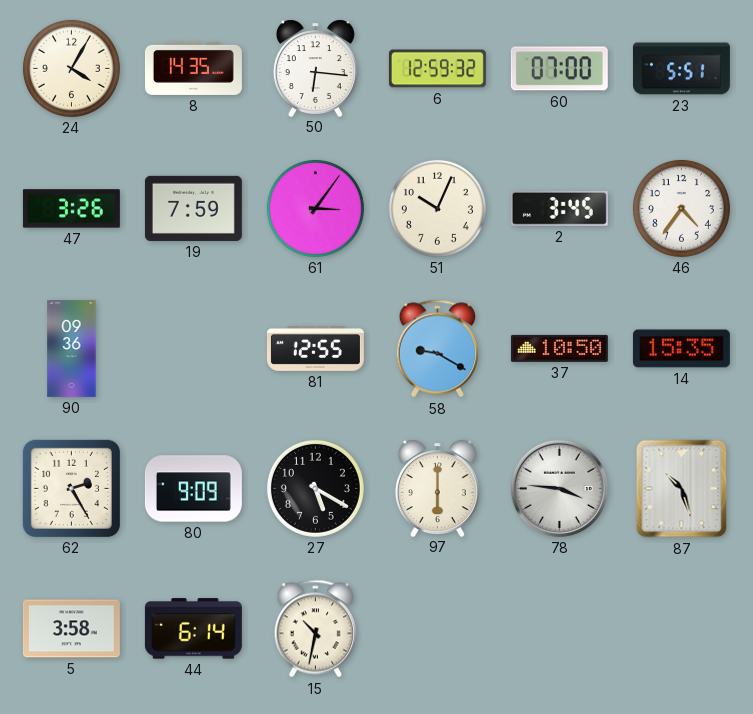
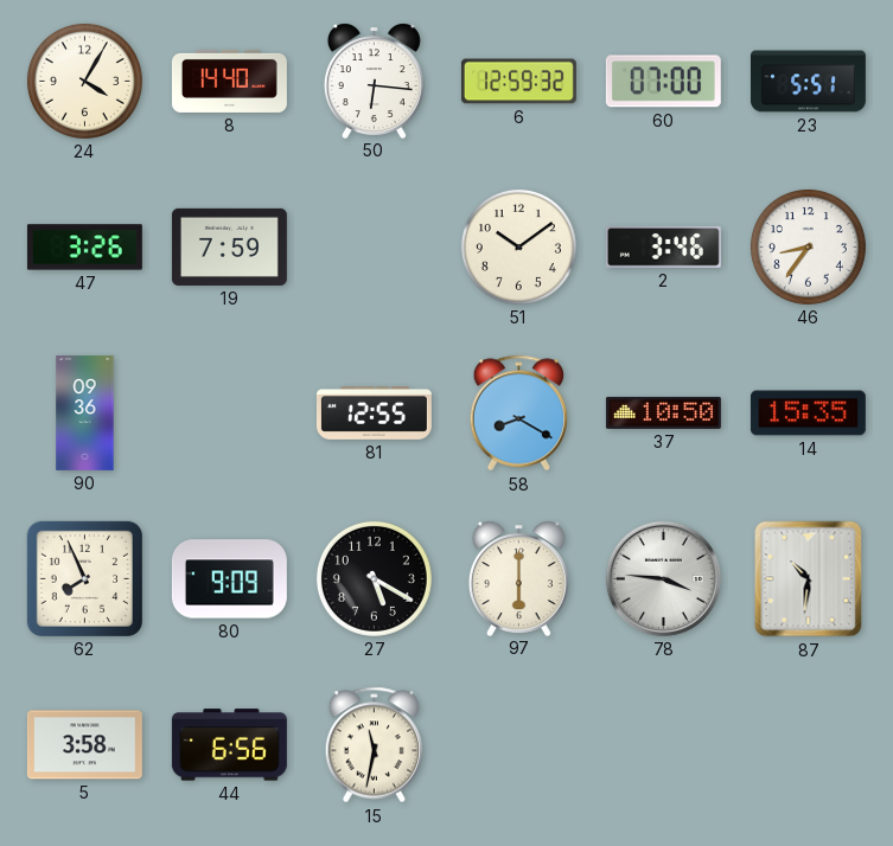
8: 14:35 -> 14:40 (229, 81)
61: 3:06 -> none (315, 208)
51: 10:04 -> 10:09 (518, 246)
2: 3:45 -> 3:46 (663, 246)
46: 4:36 -> 8:36 (808, 246)
58: 9:20 -> 8:20 (519, 414)
62: 2:25 -> 7:56 (84, 578)
87: 10:27 -> 10:31 (809, 579)
44: 6:14 -> 6:56 (229, 745)
15: 10:32 -> 11:32 (375, 745)
